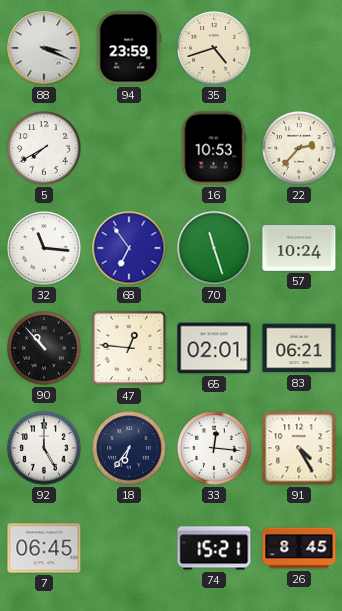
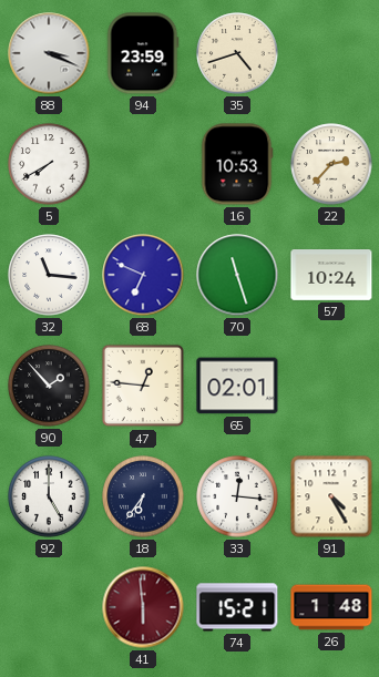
68: 6:54 -> 6:49 (143, 275)
90: 10:53 -> 1:53 (49, 386)
83: 06:21 -> none (299, 348)
7: 06:45 -> none (44, 548)
41: none -> 5:59 (143, 607)
26: 8:45 -> 1:48 (331, 607)
